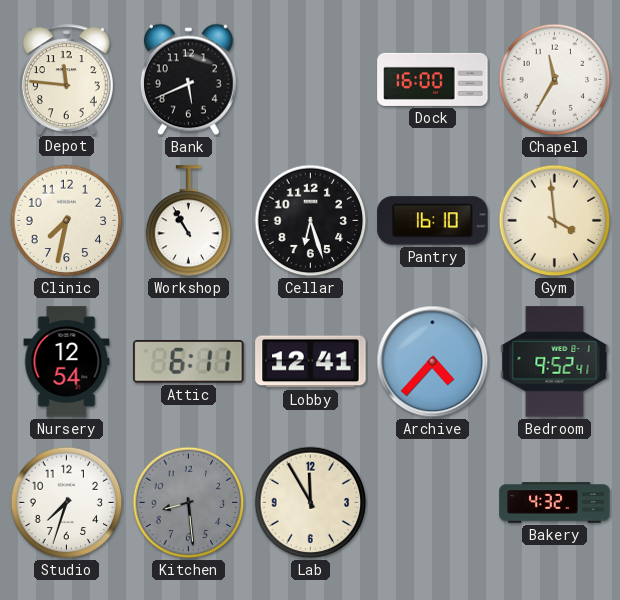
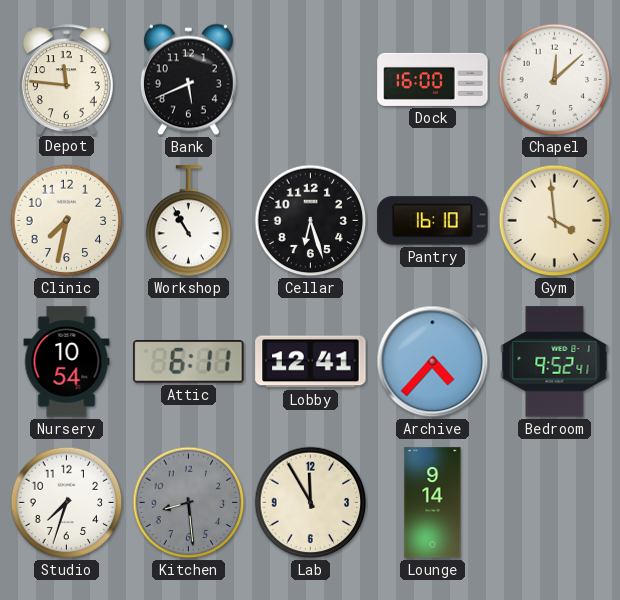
Chapel: 11:35 -> 12:08 (555, 80)
Nursery: 12:54 -> 10:54 (67, 362)
Lounge: none -> 9:14 (433, 503)
Bakery: 4:32 -> none (555, 503)
